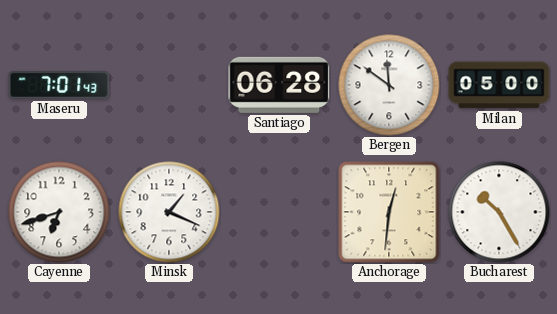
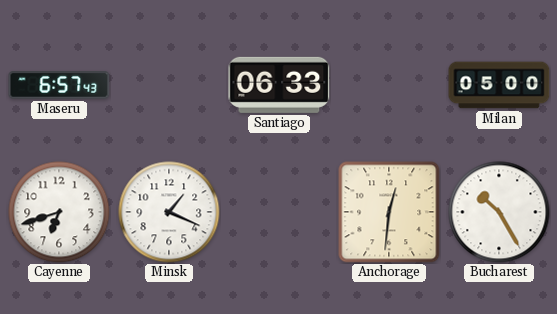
Maseru: 7:01 -> 6:57 (59, 85)
Santiago: 06:28 -> 06:33 (279, 85)
Bergen: 11:51 -> none (389, 85)
